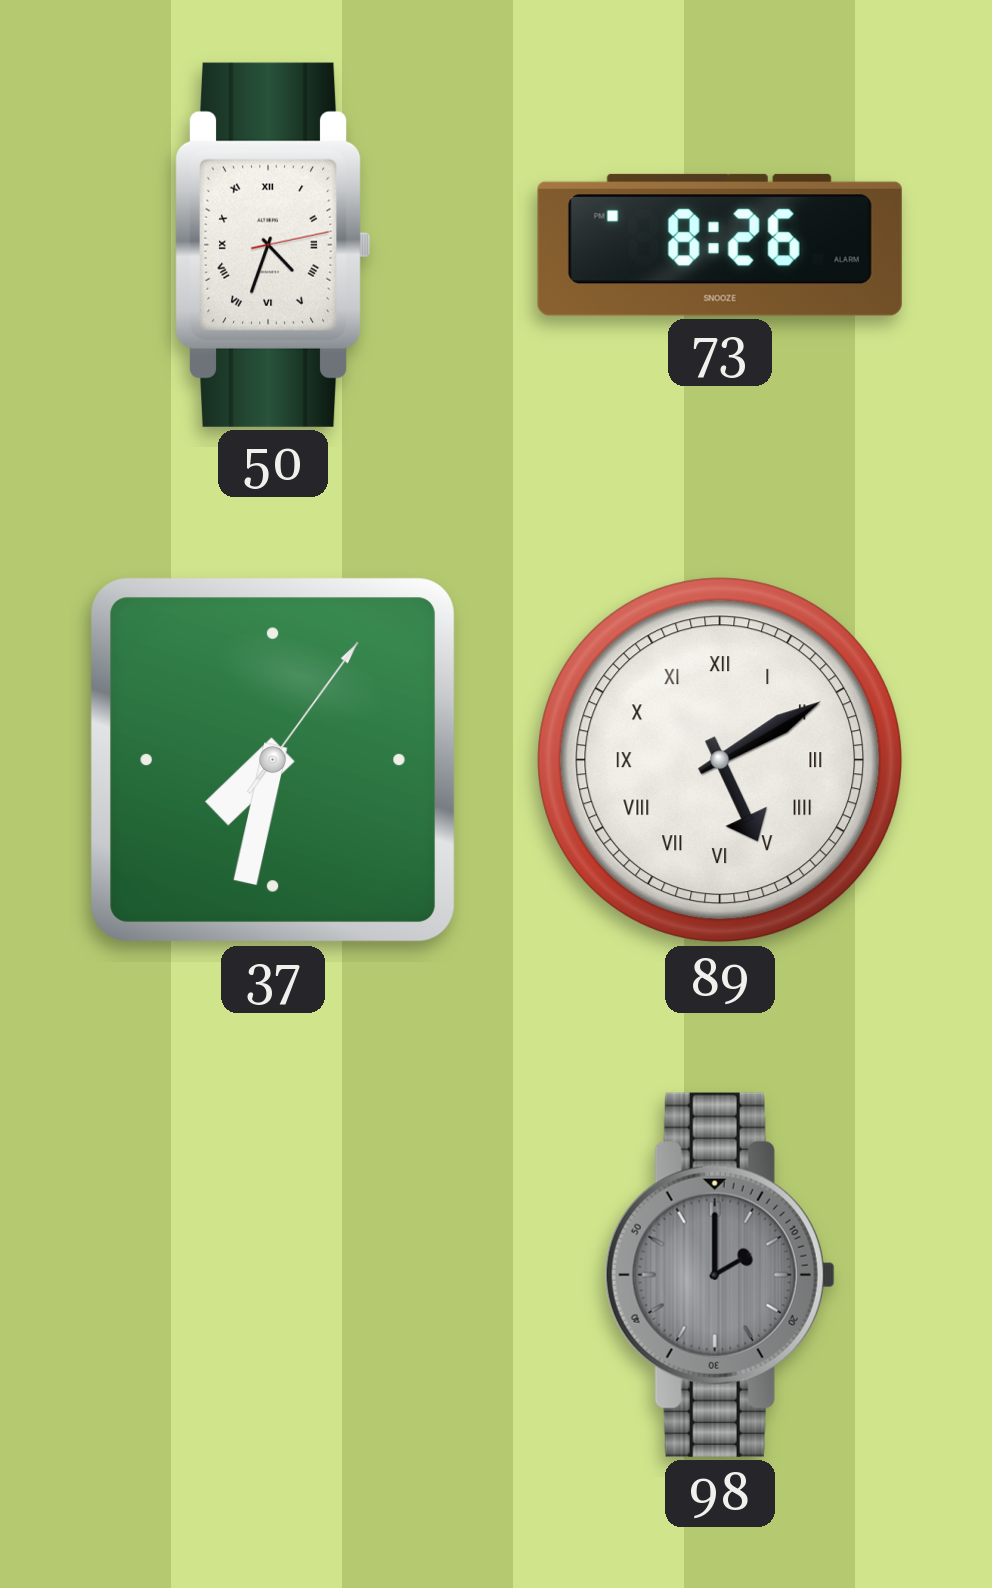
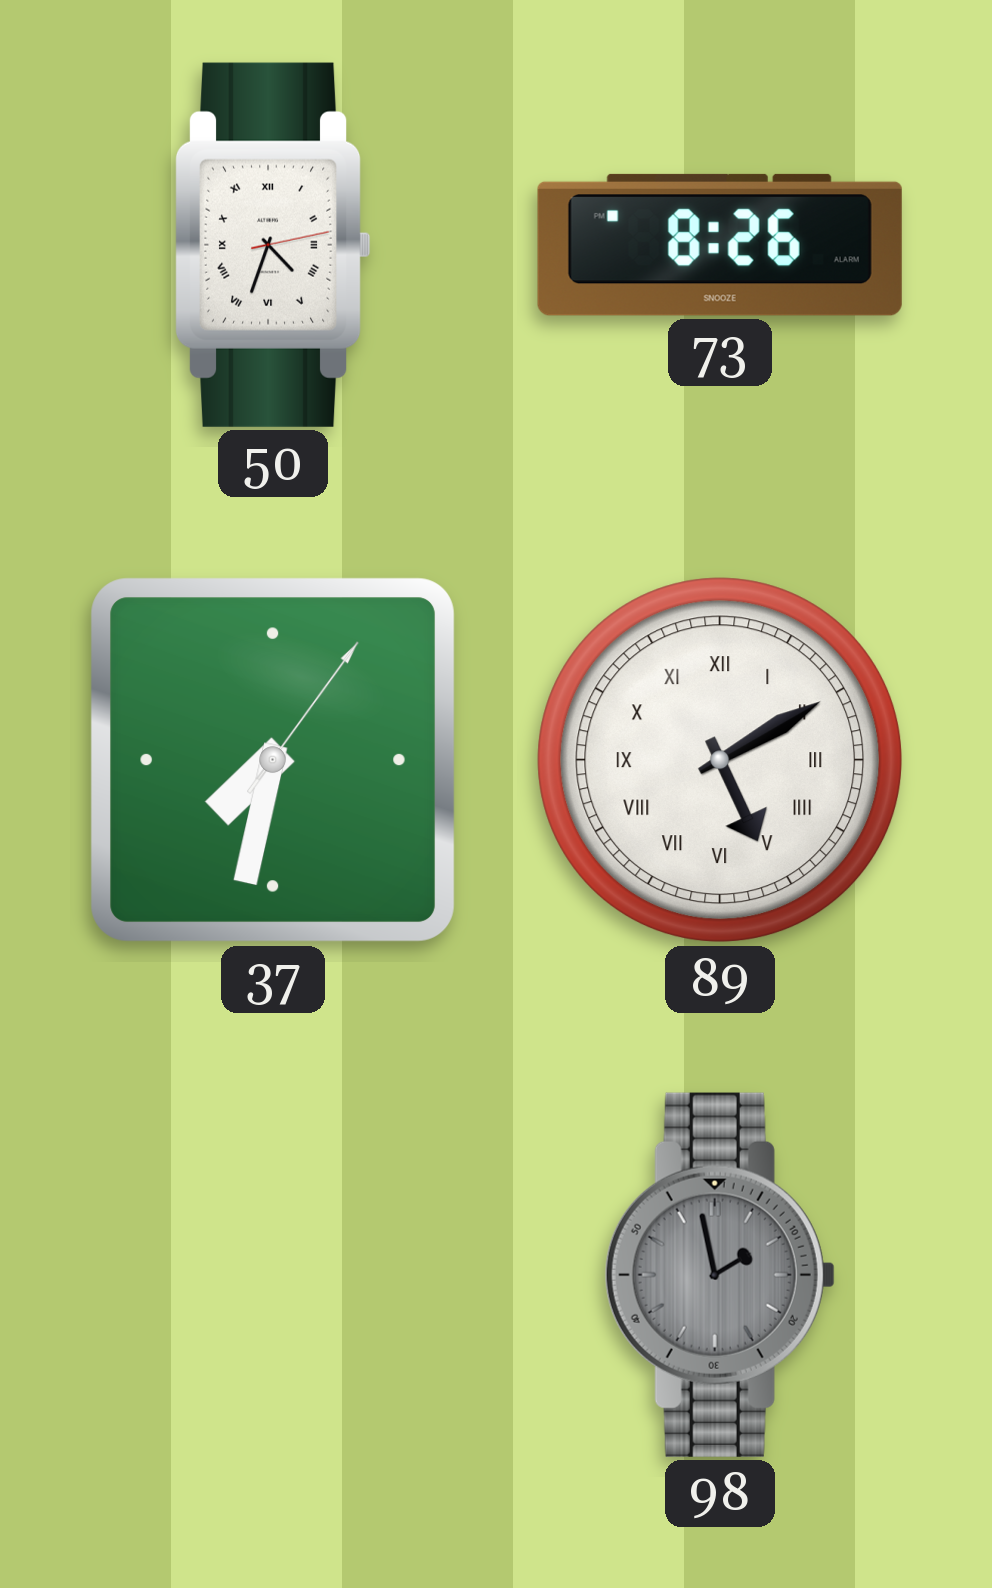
98: 2:00 -> 1:58 (720, 1275)
